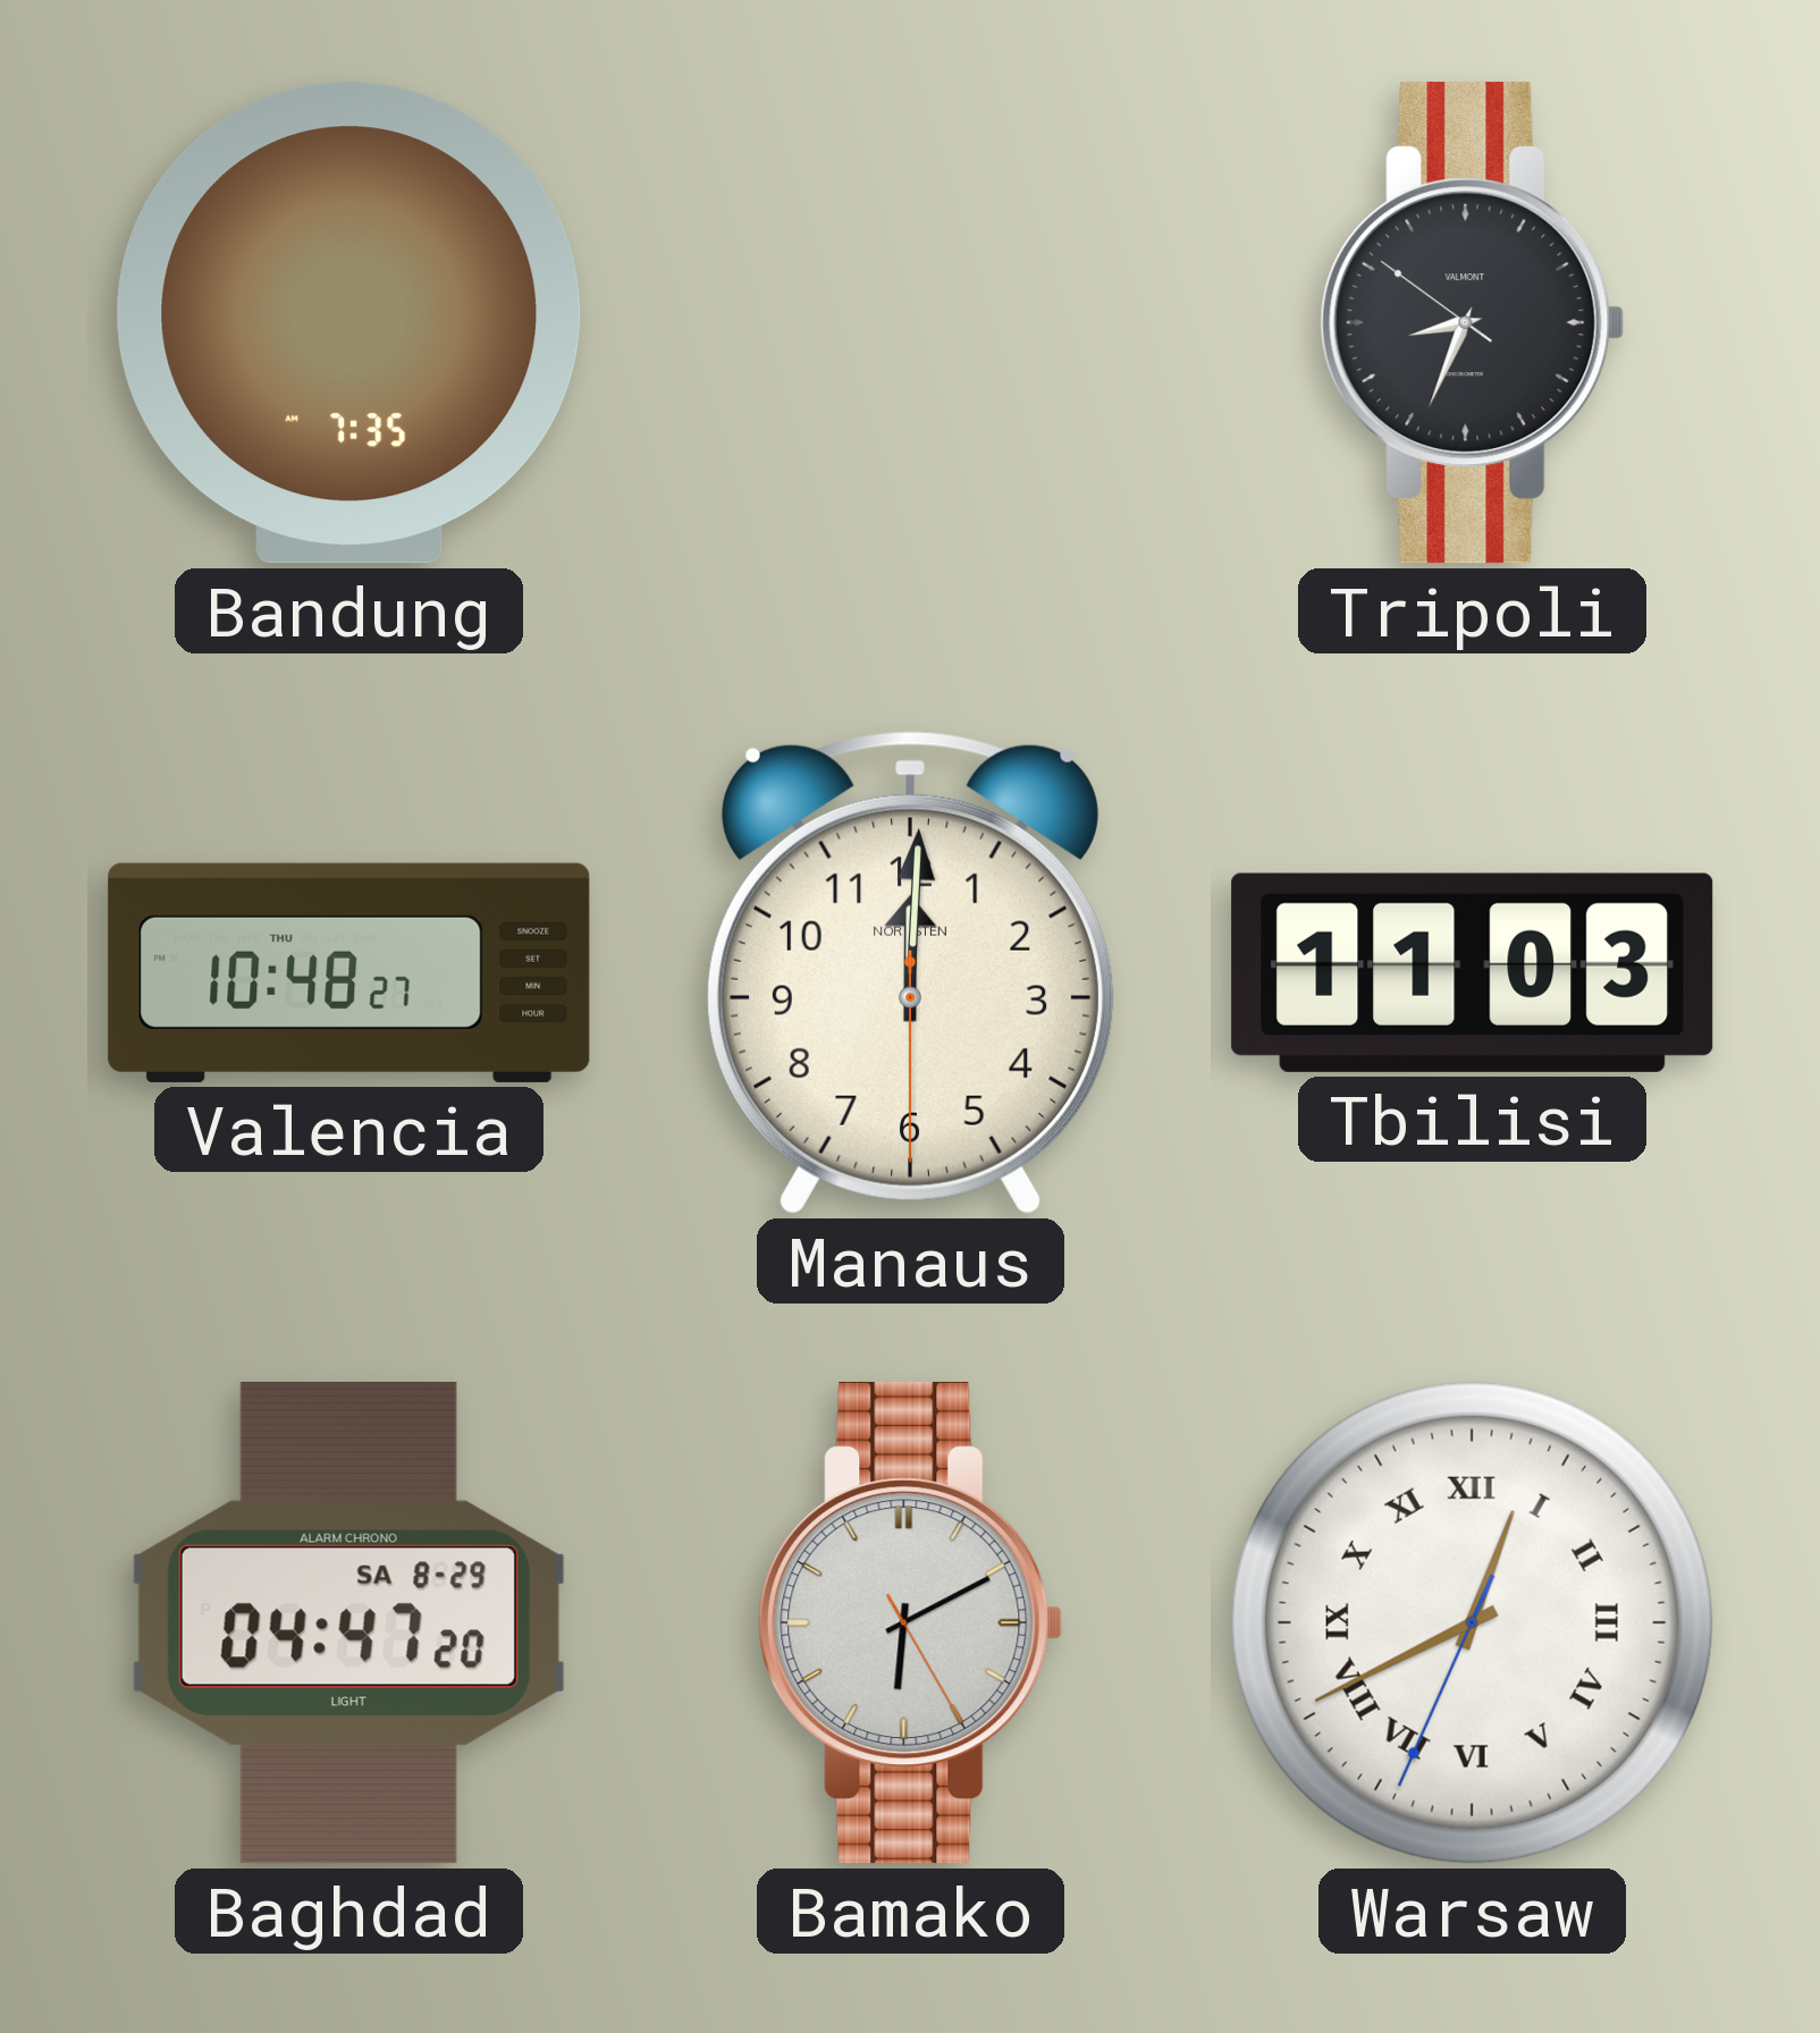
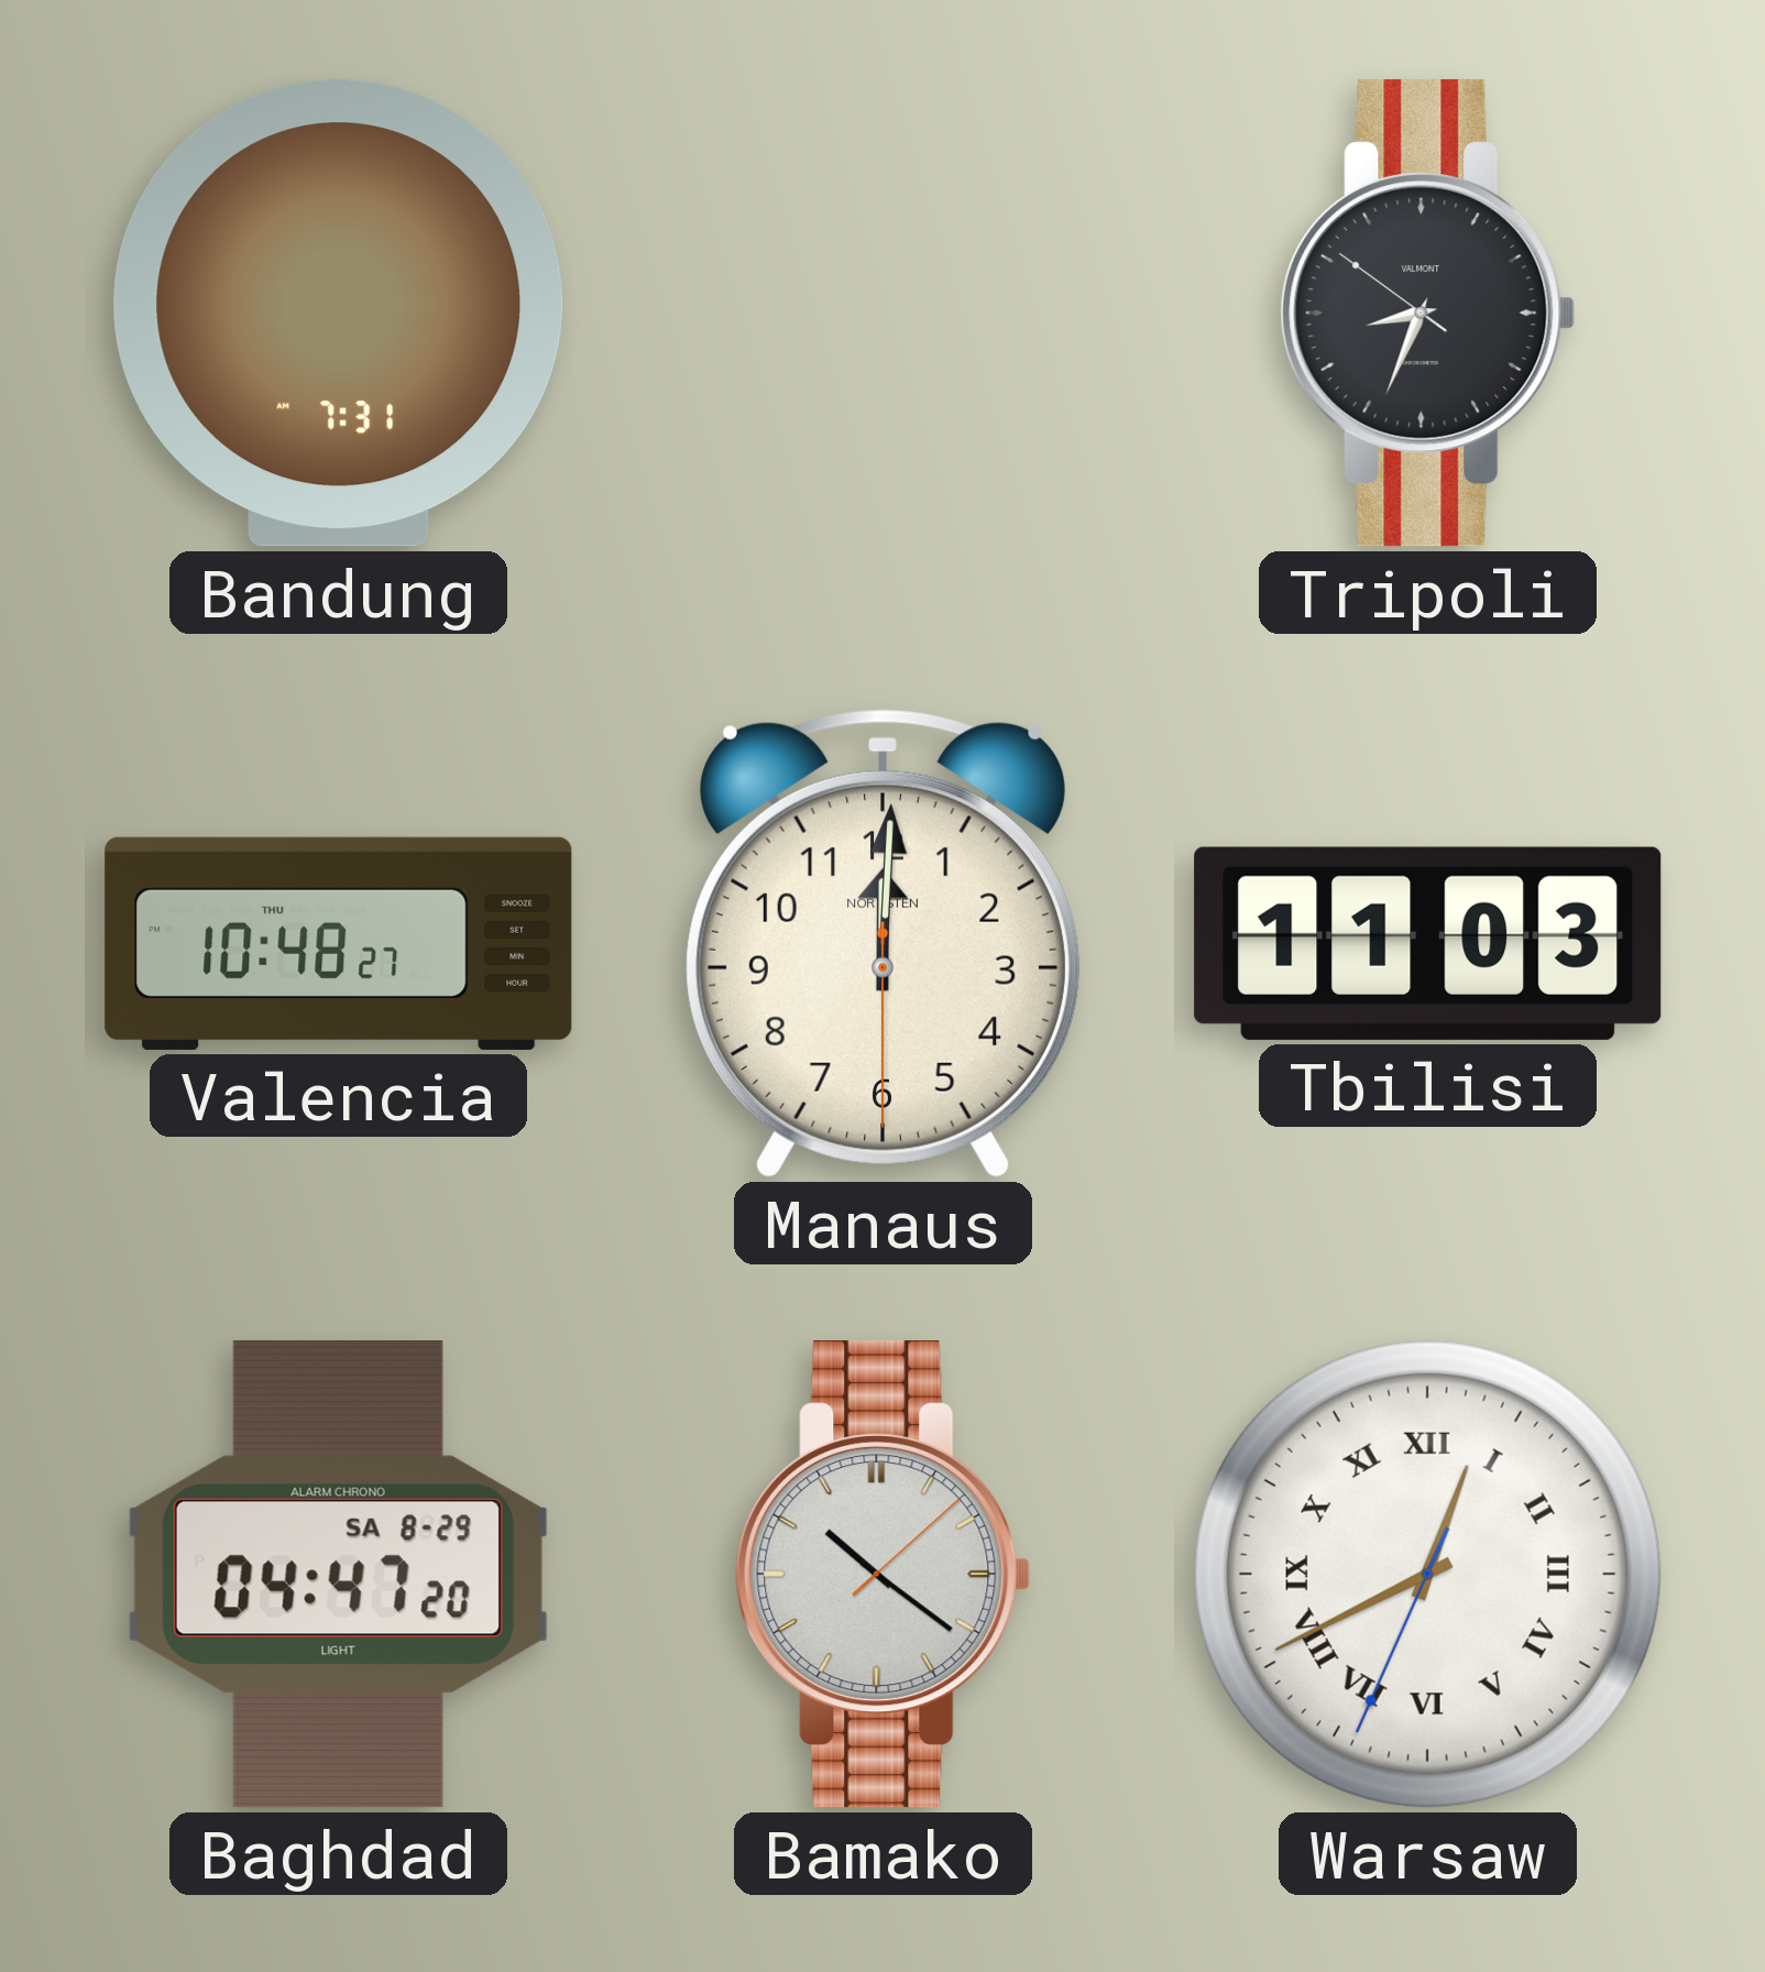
Bandung: 7:35 -> 7:31 (339, 314)
Bamako: 6:10 -> 10:21 (884, 1575)
